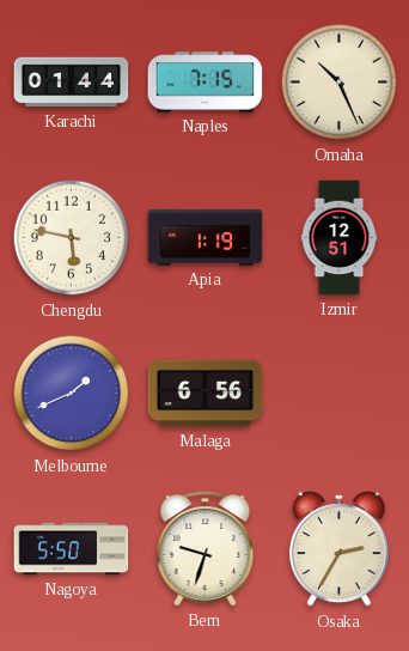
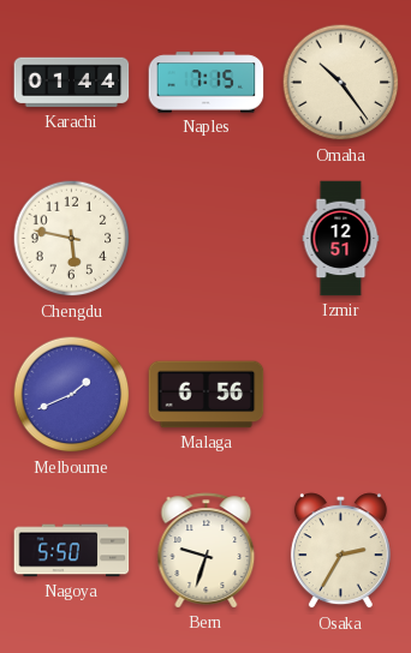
Omaha: 10:26 -> 10:24 (341, 83)
Apia: 1:19 -> none (206, 237)
